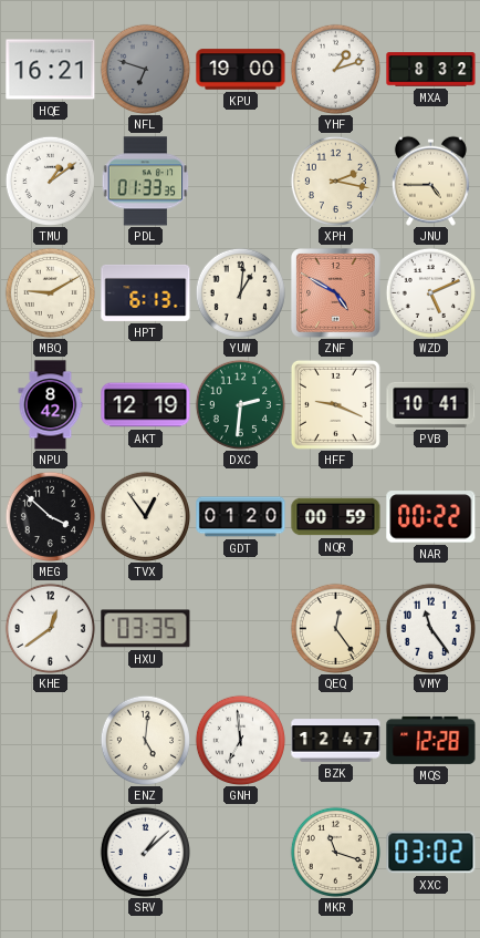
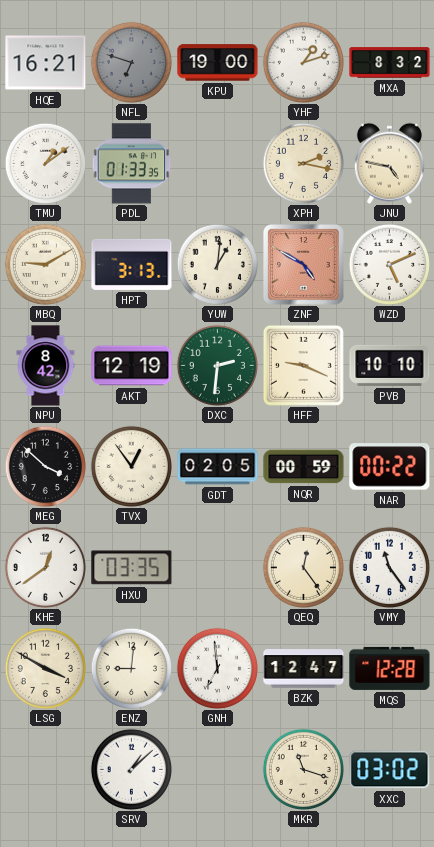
JNU: 4:45 -> 4:47 (389, 163)
HPT: 6:13 -> 3:13 (132, 264)
PVB: 10:41 -> 10:10 (390, 365)
GDT: 01:20 -> 02:05 (218, 467)
LSG: none -> 3:50 (45, 668)
ENZ: 5:01 -> 9:01 (131, 668)
